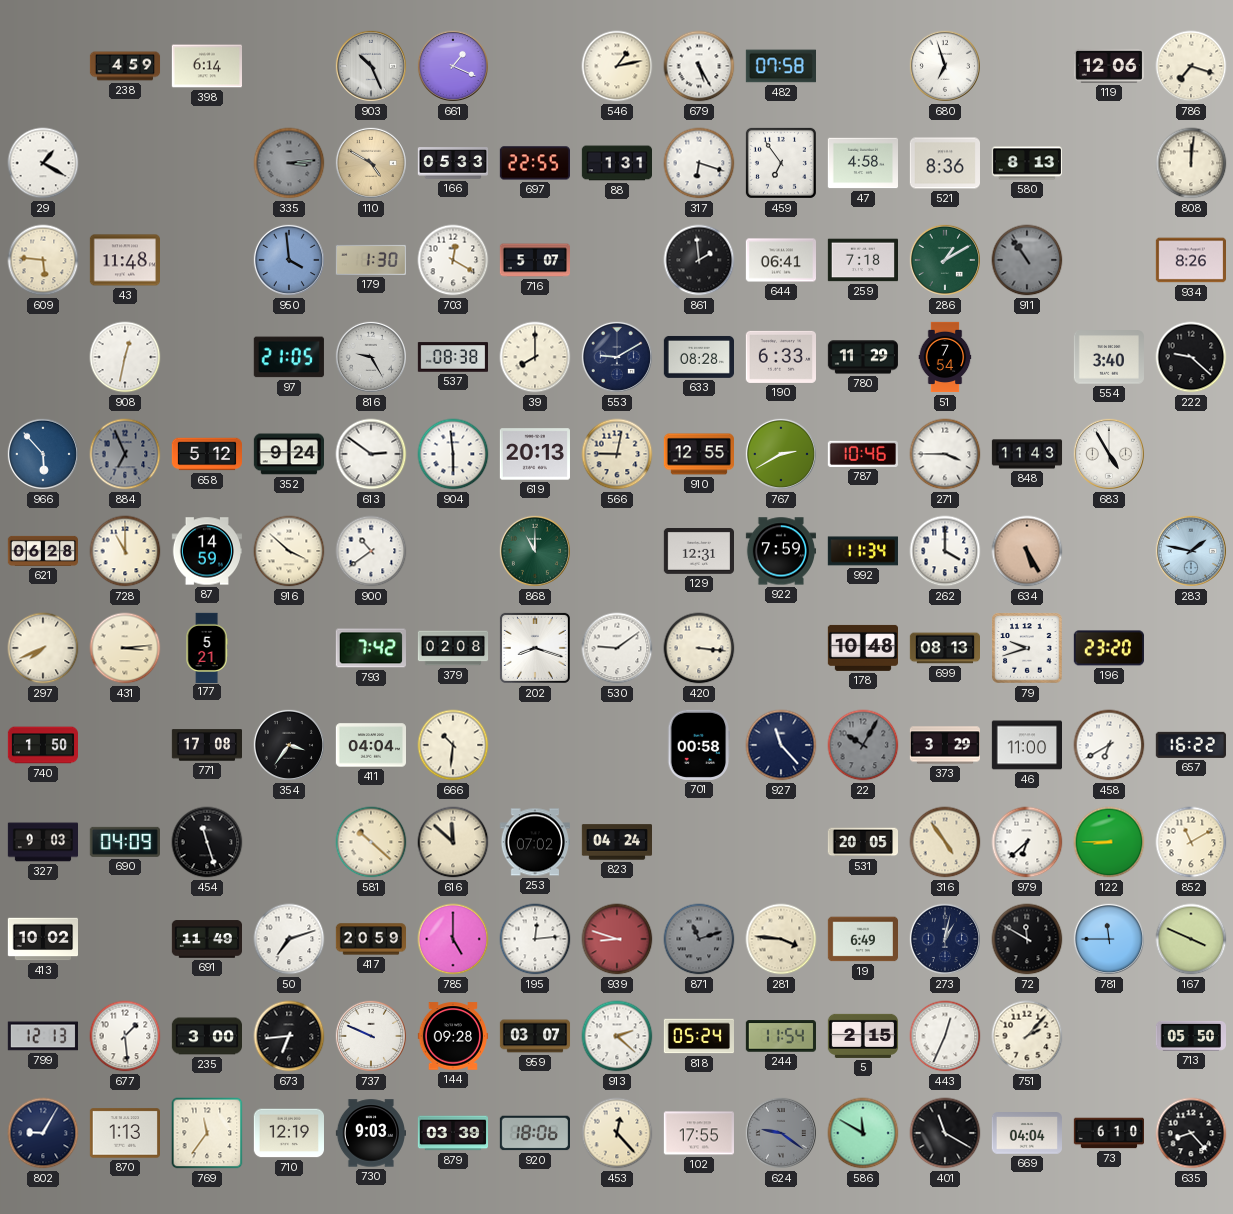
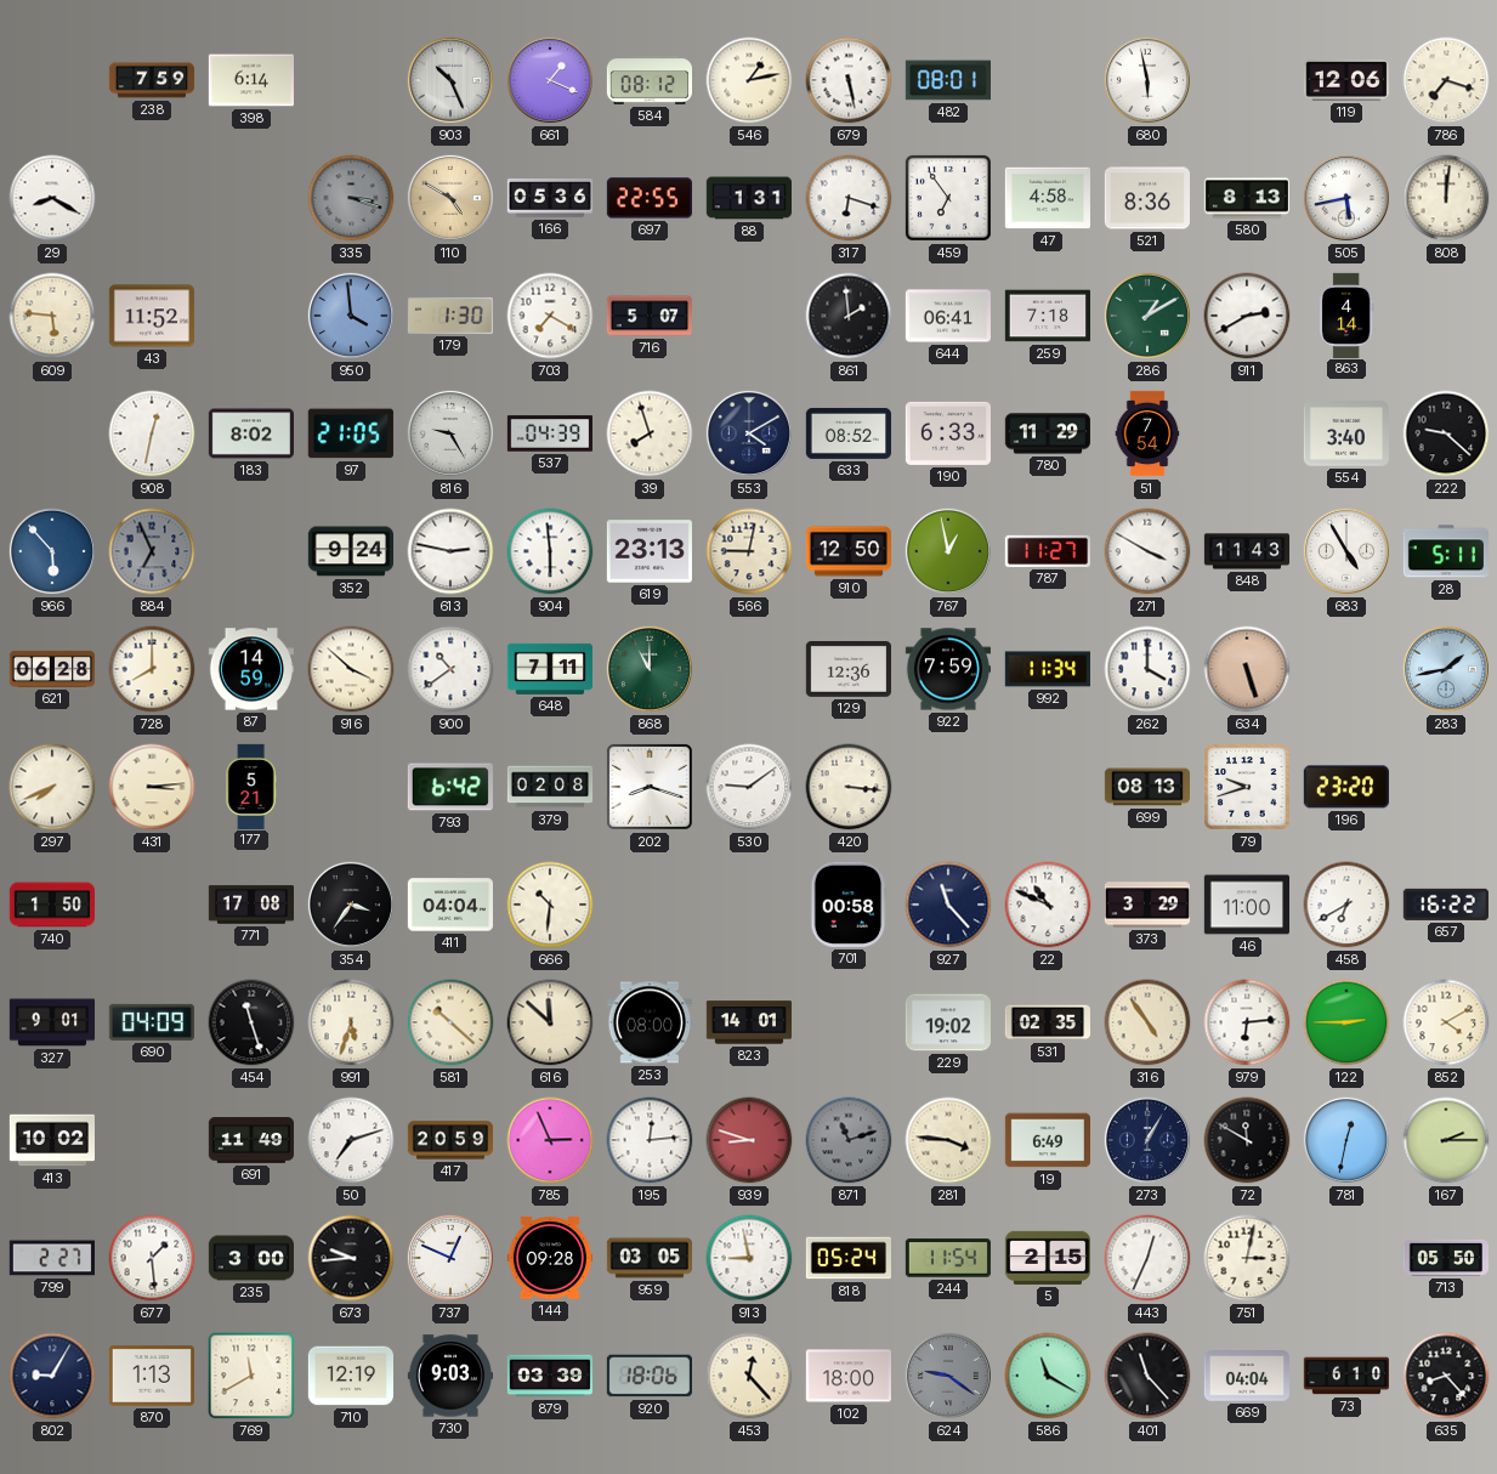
238: 4:59 -> 7:59 (152, 80)
584: none -> 08:12 (648, 80)
679: 5:25 -> 5:28 (849, 80)
482: 07:58 -> 08:01 (947, 80)
680: 6:57 -> 5:58 (1147, 80)
29: 1:20 -> 8:20 (52, 198)
335: 3:14 -> 3:18 (351, 198)
166: 05:33 -> 05:36 (549, 198)
505: none -> 5:43 (1346, 198)
43: 11:48 -> 11:52 (151, 316)
703: 12:20 -> 7:20 (550, 316)
911: 10:54 -> 2:40 (1247, 316)
911 dial: grey -> white (1247, 316)
863: none -> 4:14 (1348, 314)
934: 8:26 -> none (1190, 260)
183: none -> 8:02 (250, 433)
537: 08:38 -> 04:39 (549, 433)
39: 8:00 -> 7:57 (650, 433)
553: 9:10 -> 4:10 (749, 433)
633: 08:28 -> 08:52 (847, 433)
658: 5:12 -> none (206, 454)
613: 2:51 -> 2:47 (450, 551)
619: 20:13 -> 23:13 (648, 551)
910: 12:55 -> 12:50 (847, 551)
767: 2:40 -> 12:58 (948, 551)
787: 10:46 -> 11:27 (1047, 551)
271: 3:45 -> 3:50 (1147, 551)
28: none -> 5:11 (1445, 551)
728: 11:00 -> 8:00 (152, 669)
648: none -> 7:11 (549, 669)
129: 12:31 -> 12:36 (847, 670)
634: 5:25 -> 5:27 (1247, 669)
283: 1:47 -> 1:43 (1446, 669)
793: 7:42 -> 6:42 (450, 787)
178: 10:48 -> none (862, 648)
22: 10:05 -> 10:49 (1048, 905)
22 dial: grey -> white (1048, 905)
327: 9:03 -> 9:01 (52, 1022)
991: none -> 5:33 (351, 1022)
253: 07:02 -> 08:00 (650, 1022)
823: 04:24 -> 14:01 (748, 1022)
229: none -> 19:02 (947, 1022)
531: 20:05 -> 02:35 (1047, 1022)
979: 6:38 -> 6:14 (1247, 1022)
122: 8:45 -> 2:45 (1346, 1022)
852: 11:10 -> 4:10 (1446, 1022)
785: 5:00 -> 2:56 (550, 1140)
273: 1:02 -> 1:05 (1147, 1140)
781: 11:45 -> 12:32 (1346, 1140)
167: 3:49 -> 2:15 (1446, 1140)
799: 12:13 -> 2:27 (52, 1258)
673: 6:44 -> 9:44 (351, 1258)
737: 9:49 -> 12:49 (450, 1258)
959: 03:07 -> 03:05 (650, 1258)
913: 2:22 -> 8:58 (749, 1258)
751: 2:07 -> 3:02 (1247, 1258)
769: 11:36 -> 11:40 (251, 1376)
102: 17:55 -> 18:00 (847, 1376)
586: 11:50 -> 11:20 (1048, 1376)
401: 11:20 -> 11:23 (1147, 1376)
